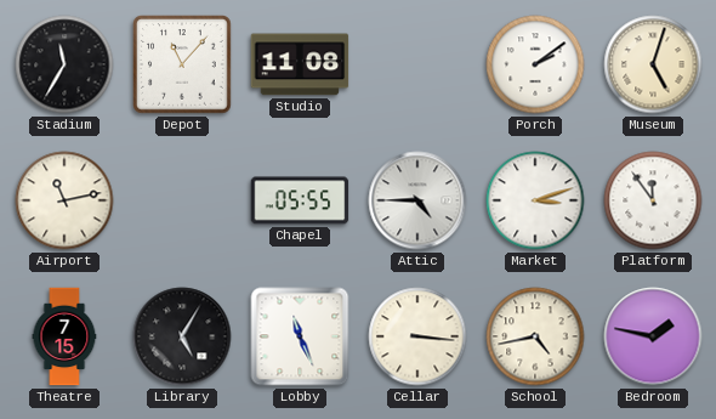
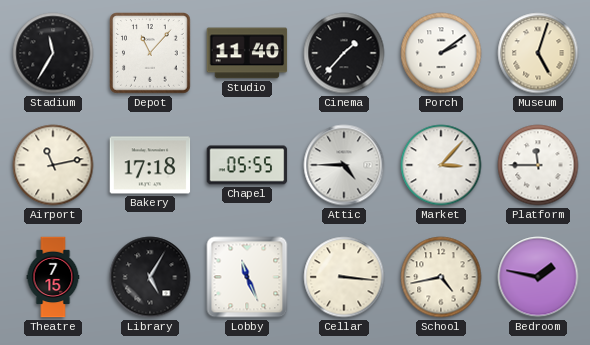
Studio: 11:08 -> 11:40 (247, 53)
Cinema: none -> 1:37 (344, 53)
Bakery: none -> 17:18 (150, 165)
Market: 3:12 -> 3:07 (441, 165)
Platform: 11:54 -> 11:45 (538, 165)
